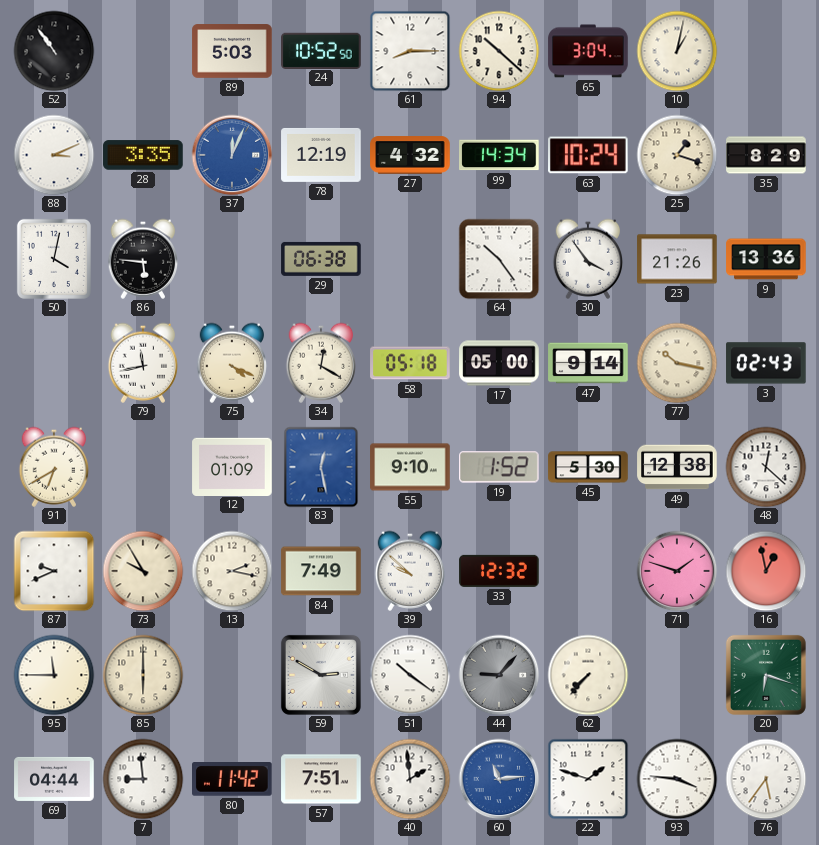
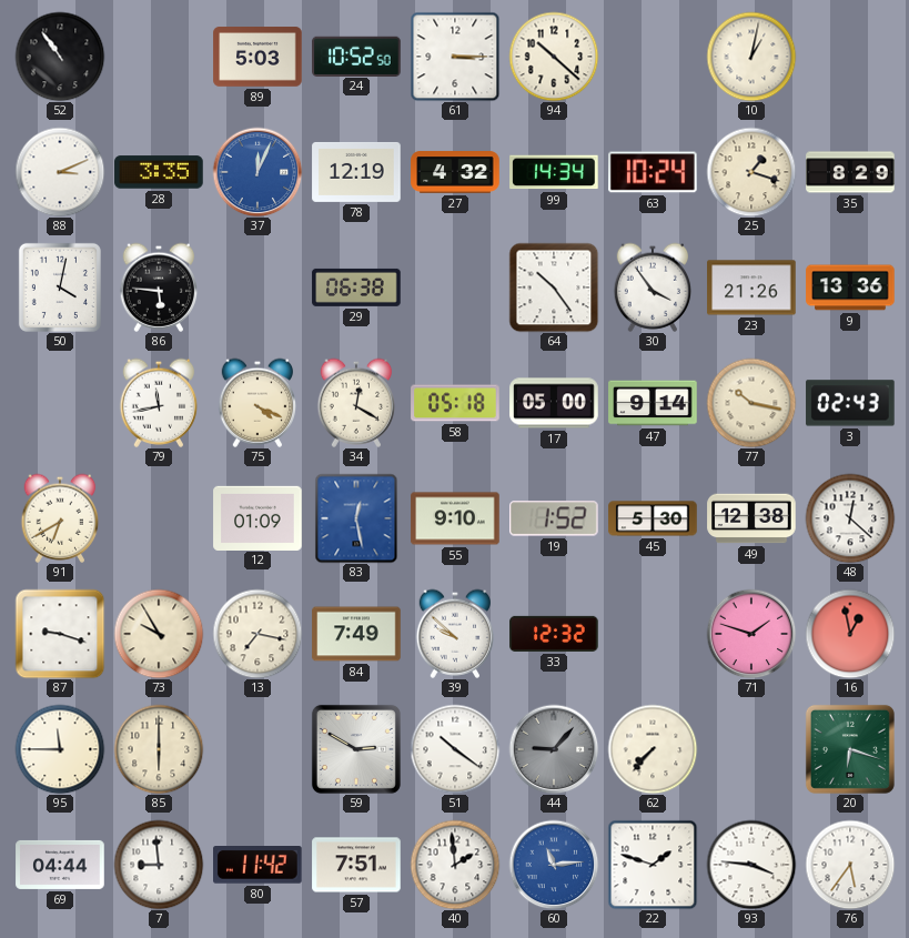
61: 8:15 -> 3:15 (455, 57)
65: 3:04 -> none (588, 51)
87: 9:41 -> 9:18 (60, 634)
13: 2:17 -> 7:17 (257, 634)
